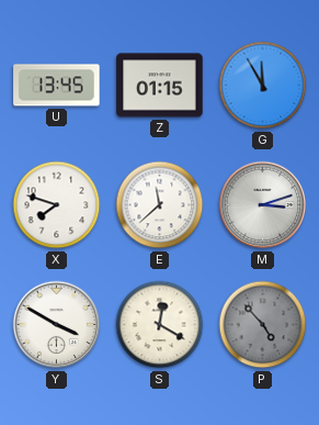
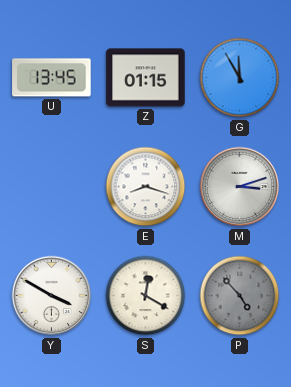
X: 7:48 -> none (57, 205)
E: 11:38 -> 8:18 (146, 187)
